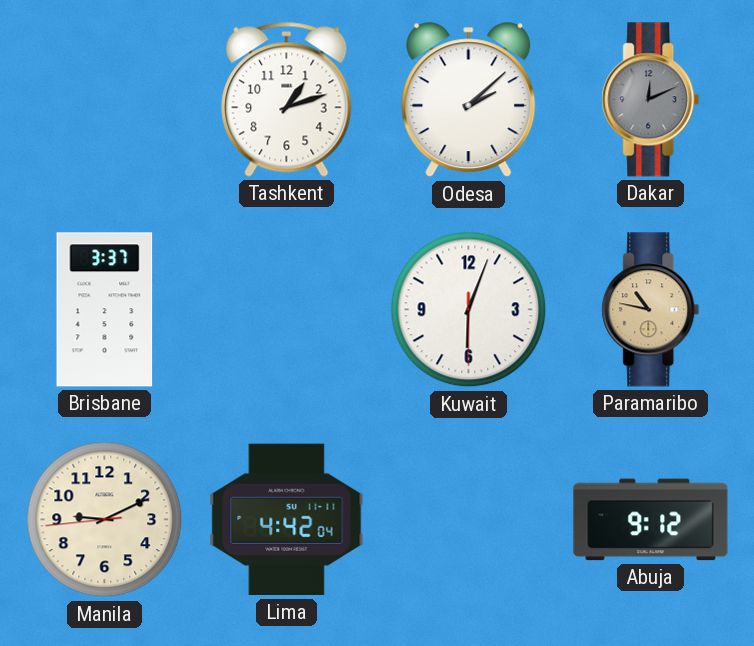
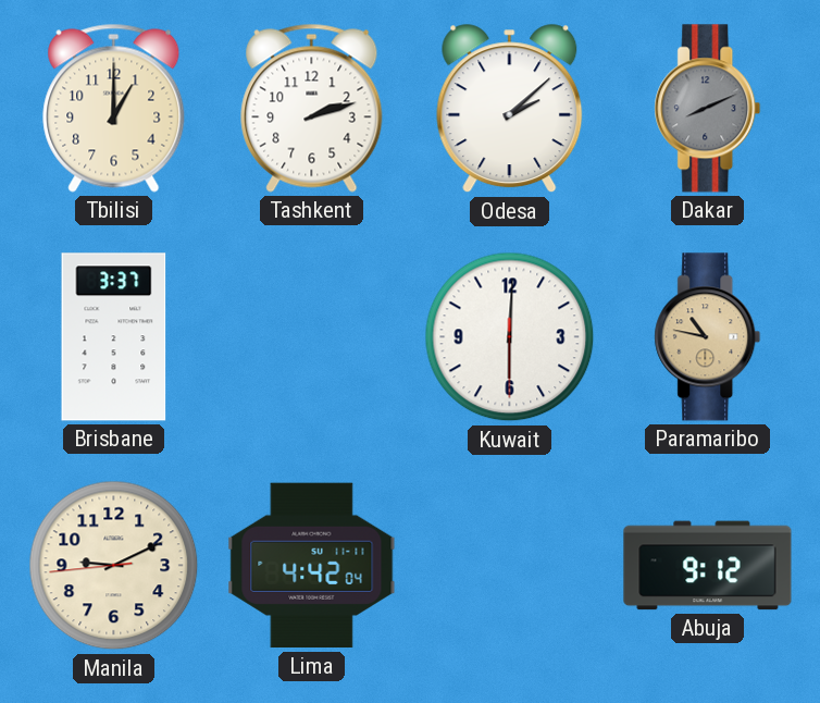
Tbilisi: none -> 1:00 (114, 108)
Tashkent: 1:12 -> 2:12 (312, 108)
Dakar: 12:11 -> 8:11 (708, 109)
Kuwait: 6:03 -> 6:00 (510, 337)
